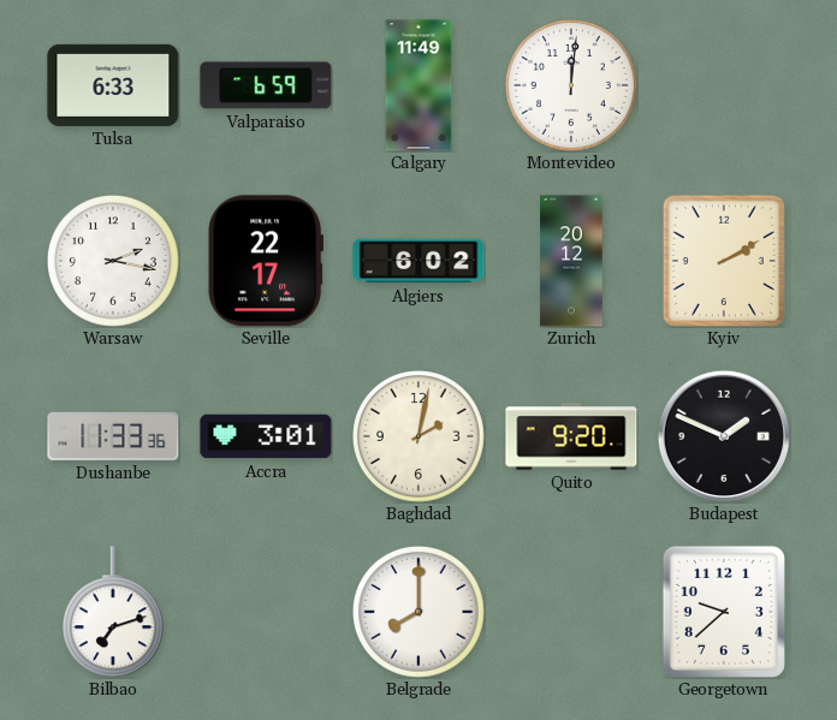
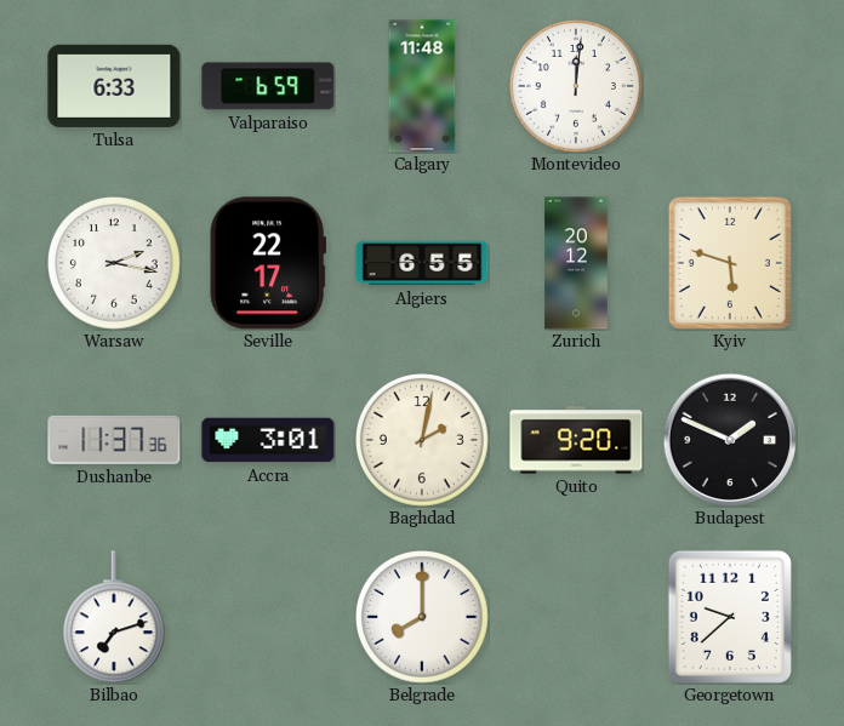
Calgary: 11:49 -> 11:48 (422, 86)
Algiers: 6:02 -> 6:55 (422, 263)
Kyiv: 2:10 -> 5:48 (730, 263)
Dushanbe: 11:33 -> 11:37 (114, 440)
